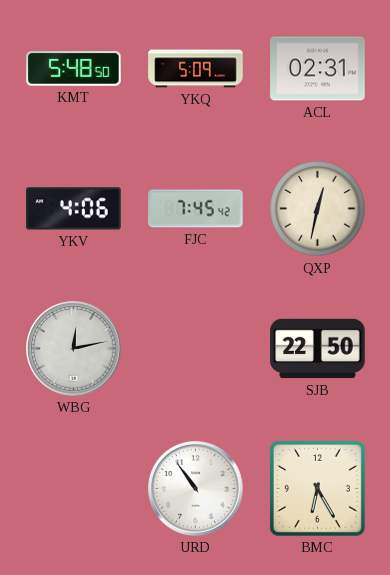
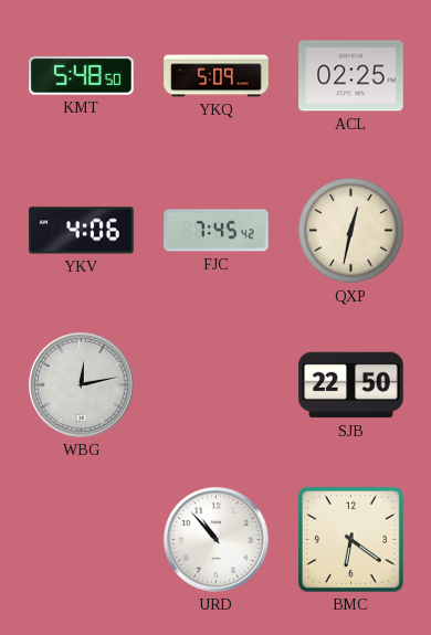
ACL: 02:31 -> 02:25 (351, 76)
URD: 10:54 -> 10:53 (217, 540)
BMC: 6:25 -> 6:21 (350, 539)
